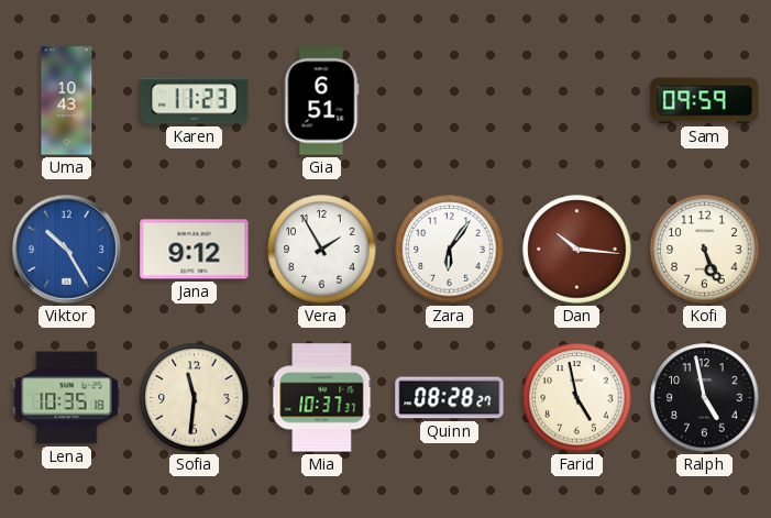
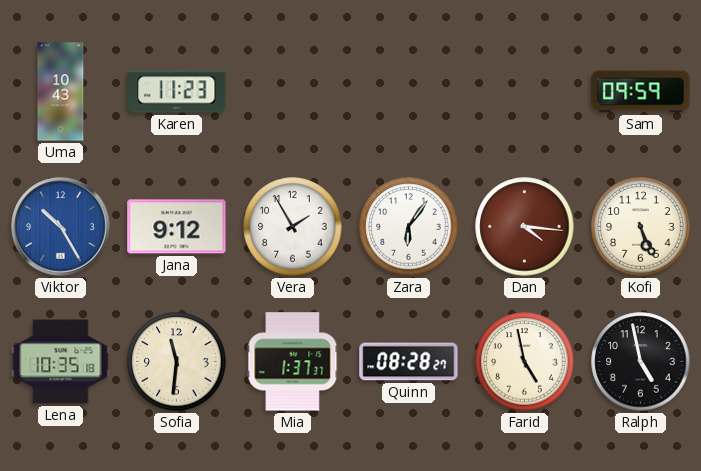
Gia: 6:51 -> none (321, 101)
Dan: 10:16 -> 4:16 (525, 227)
Mia: 10:37 -> 1:37 (293, 362)
